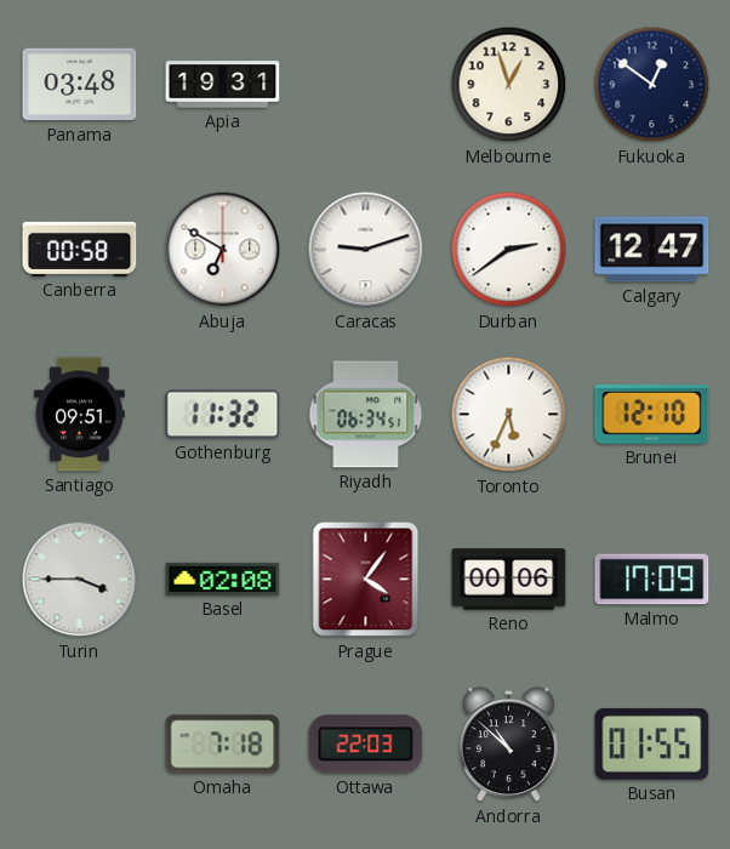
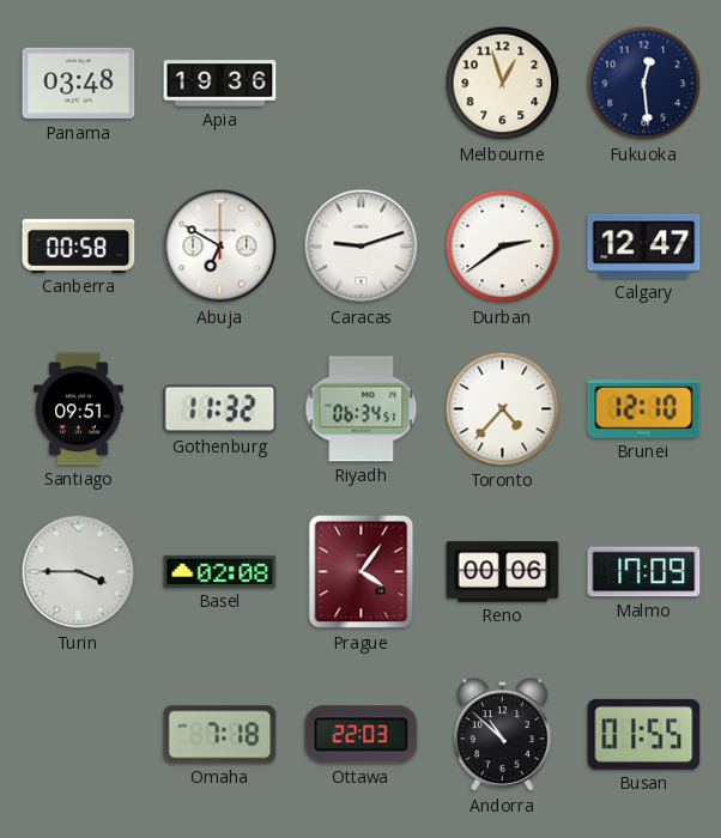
Apia: 19:31 -> 19:36 (220, 84)
Fukuoka: 12:51 -> 12:29 (644, 84)
Toronto: 5:34 -> 4:37 (503, 409)
